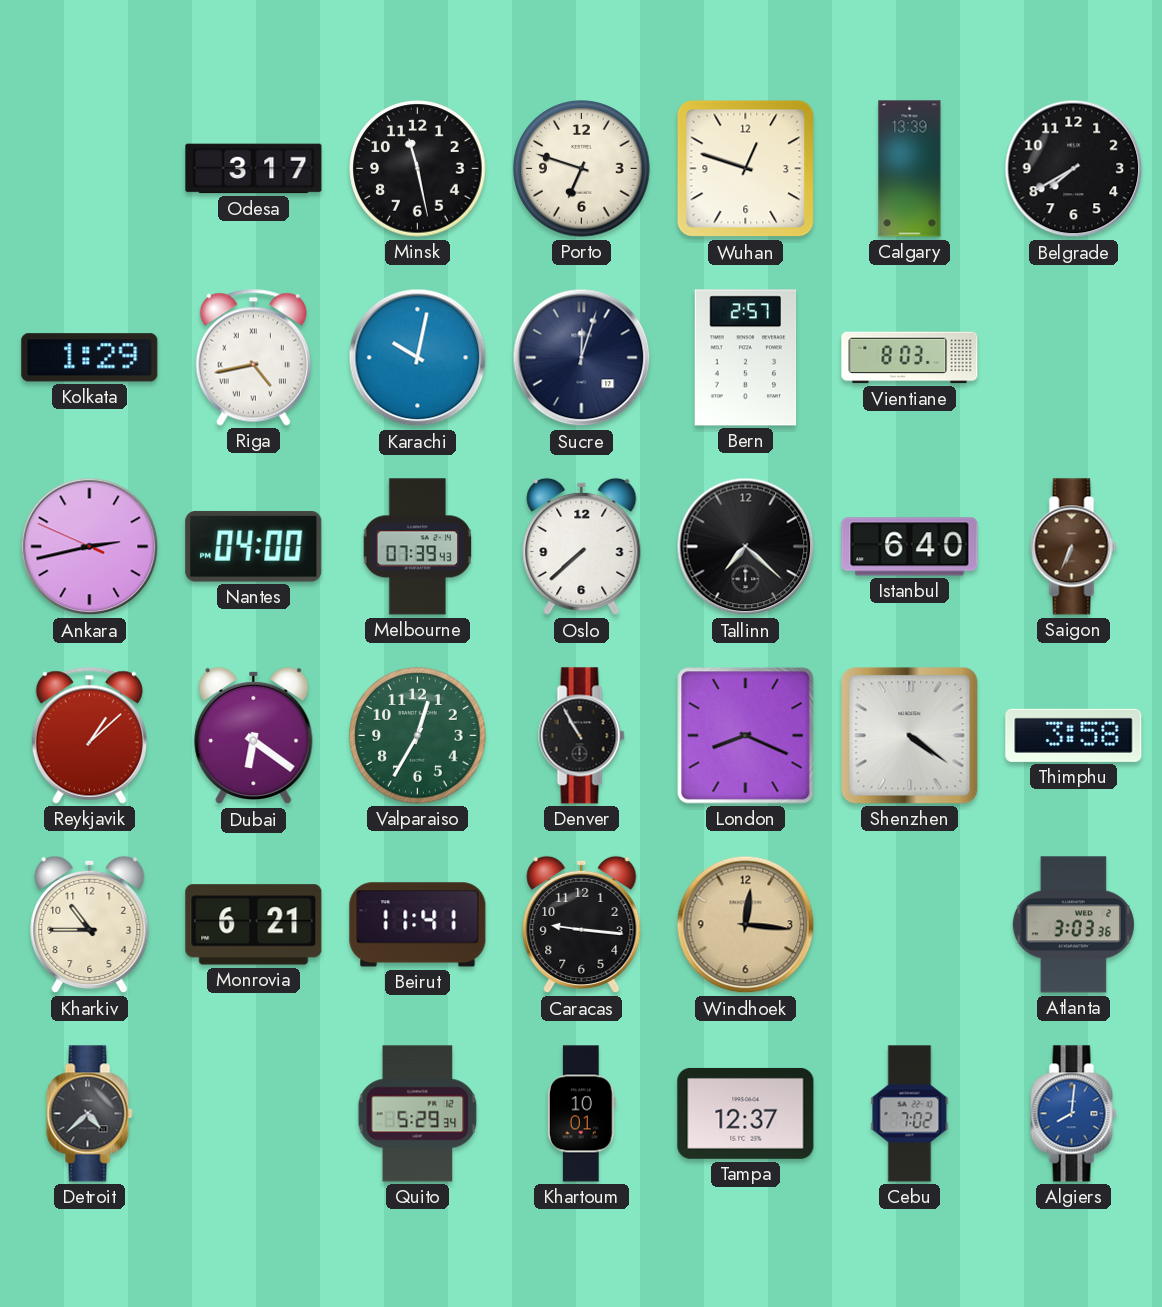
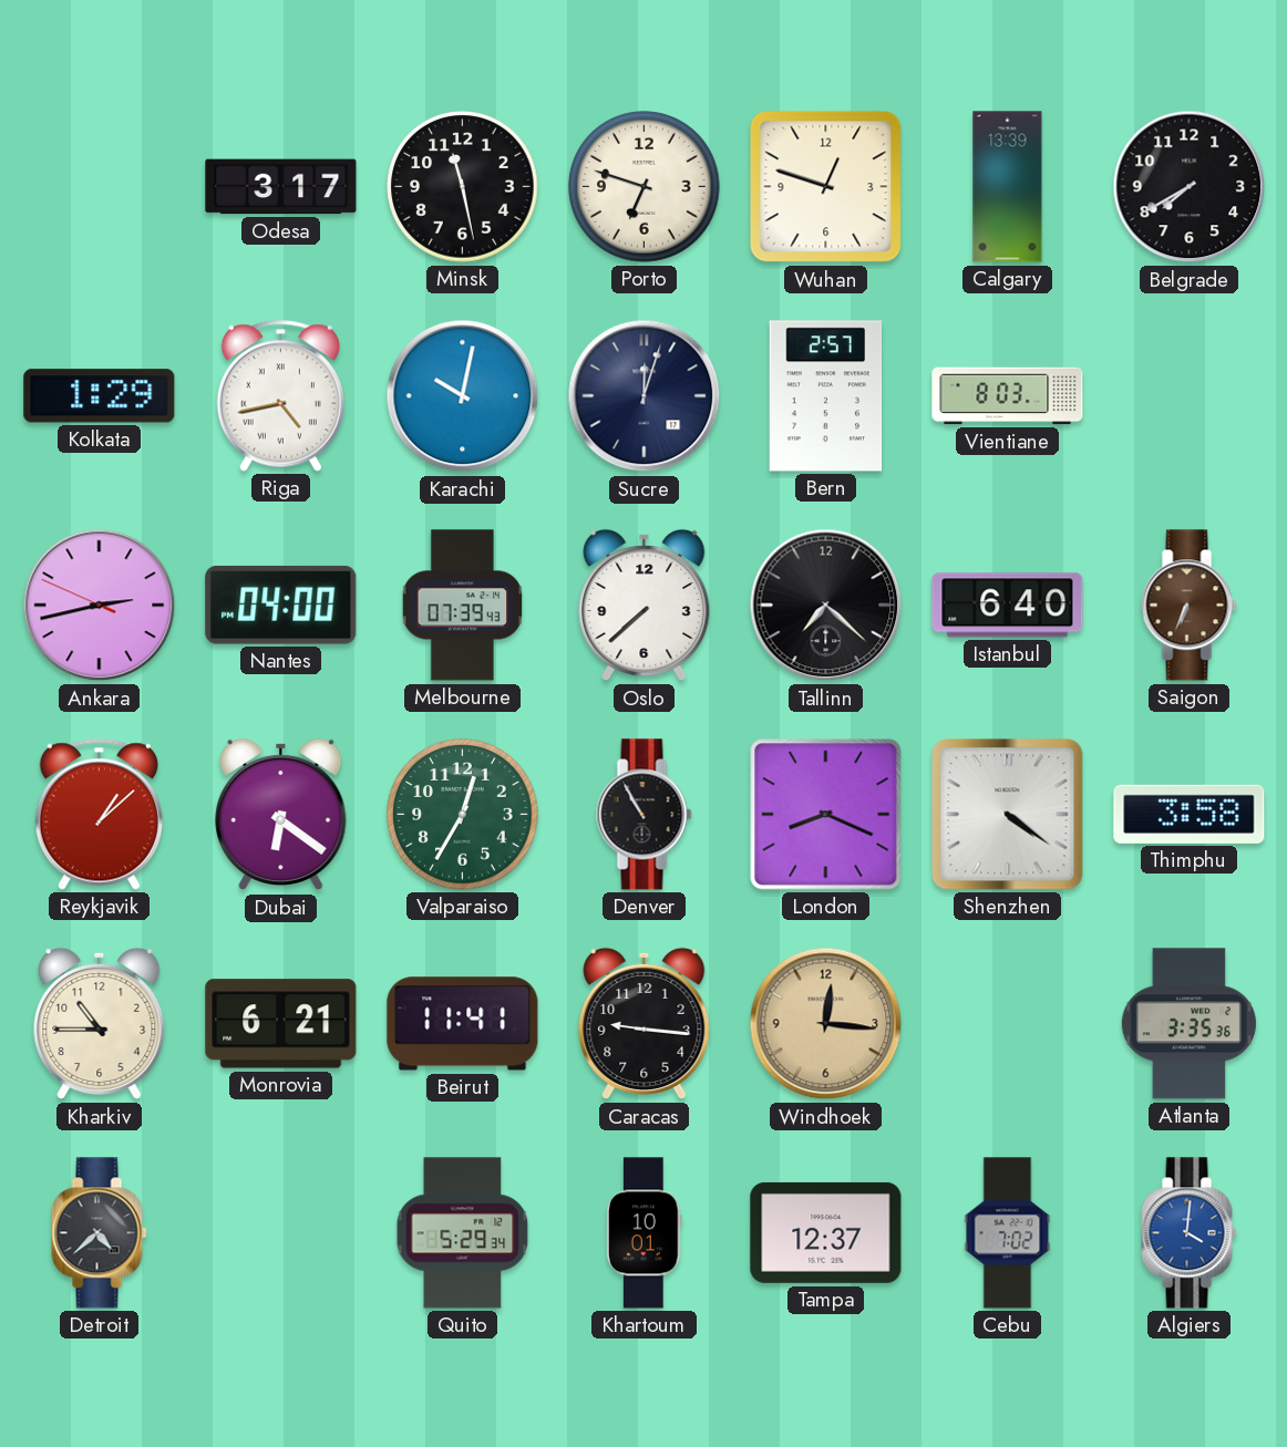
Atlanta: 3:03 -> 3:35 (1188, 1024)
Algiers: 8:01 -> 4:01 (1190, 1233)
